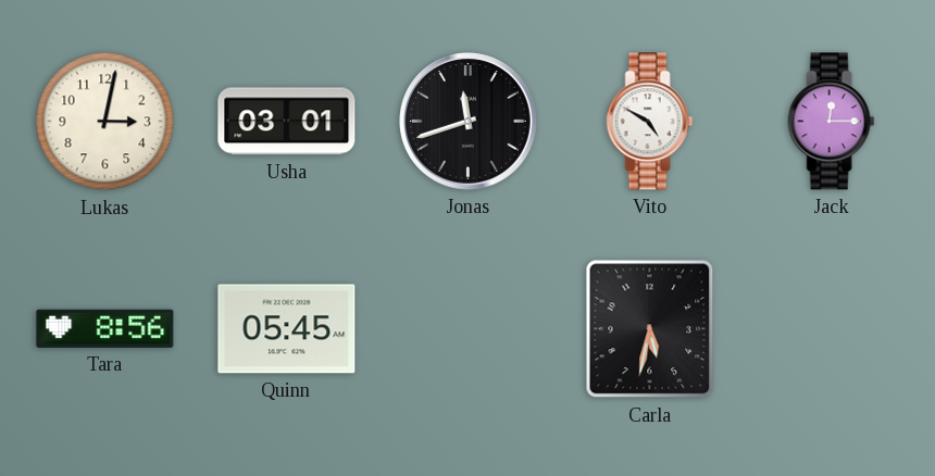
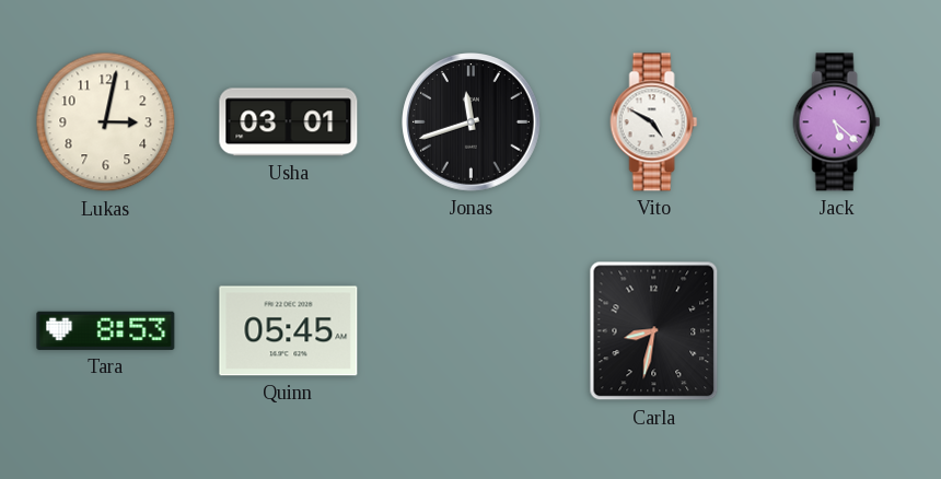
Jack: 12:15 -> 5:22 (837, 122)
Tara: 8:56 -> 8:53 (106, 330)
Carla: 5:32 -> 8:32 (654, 331)
